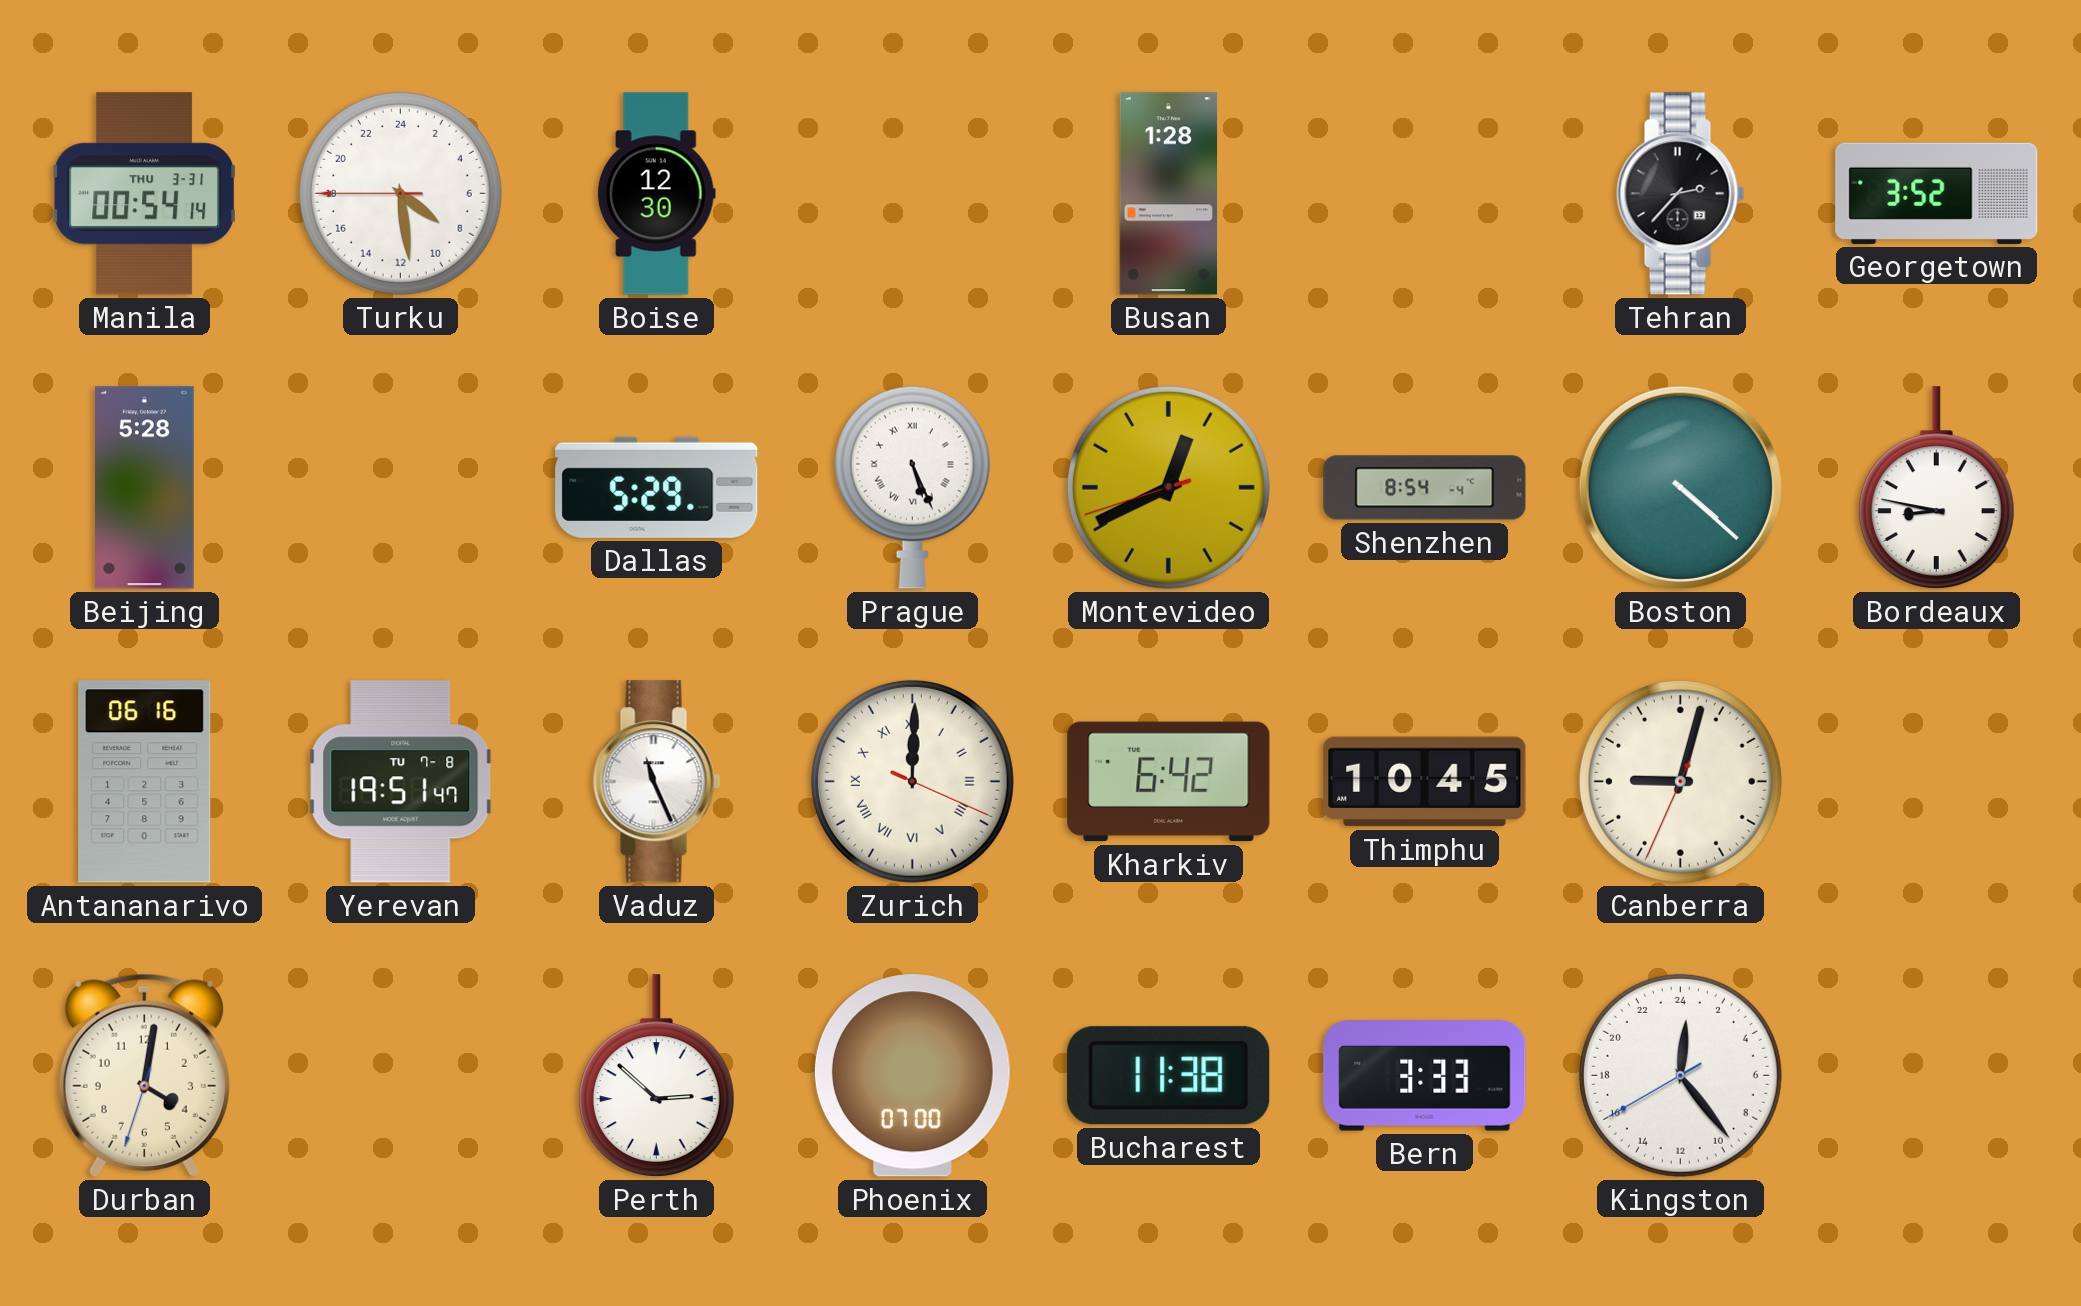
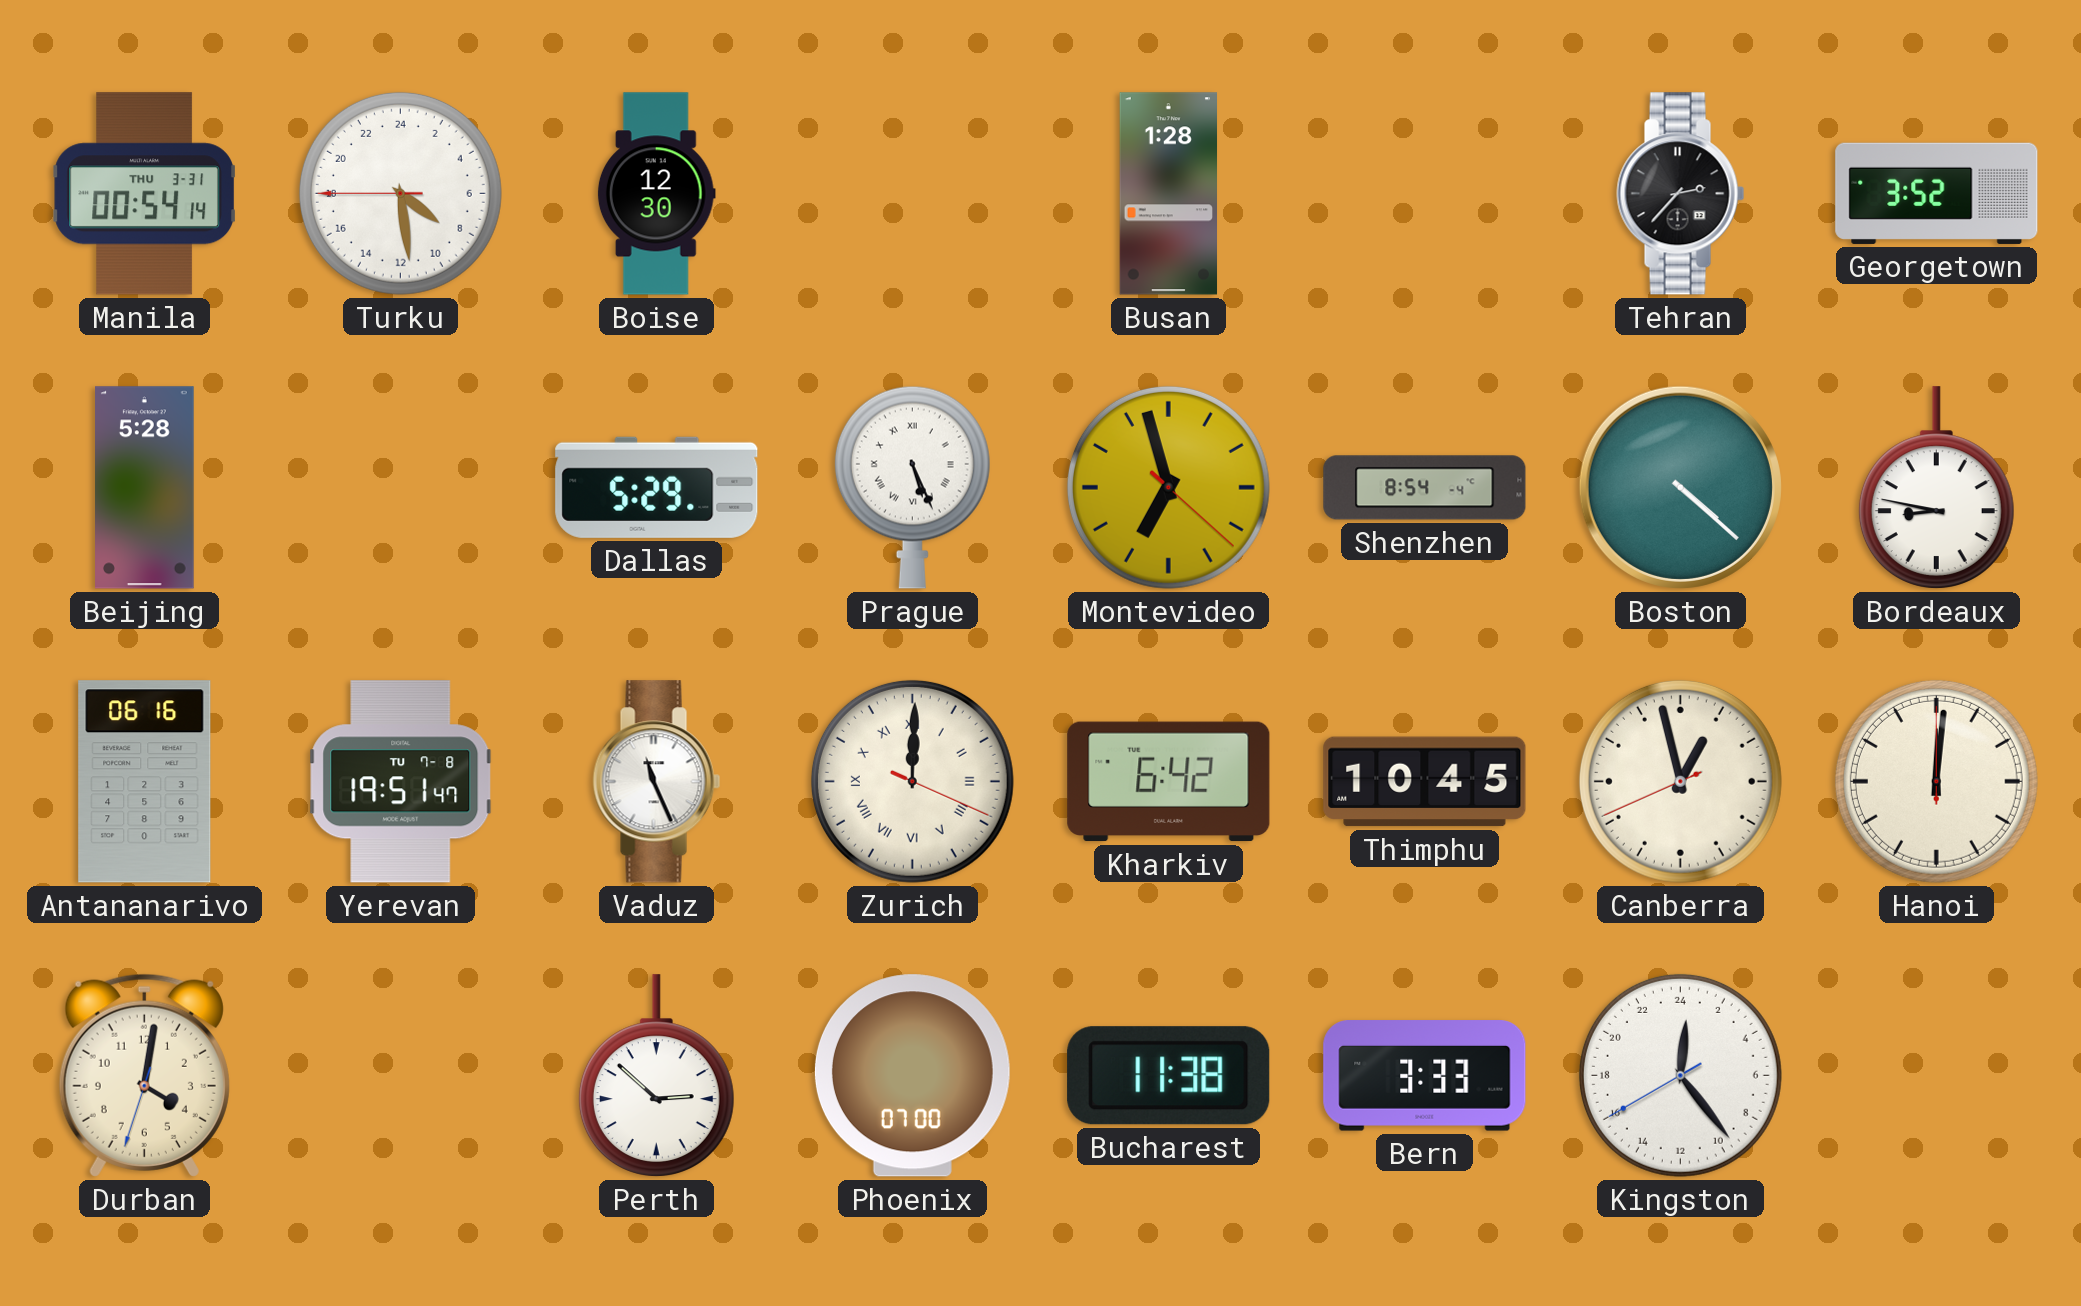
Montevideo: 12:40 -> 6:57 (1168, 487)
Canberra: 9:02 -> 12:57 (1680, 781)
Hanoi: none -> 12:01 (1936, 781)
